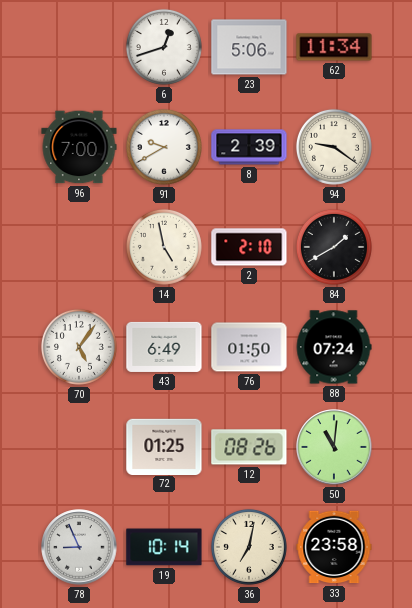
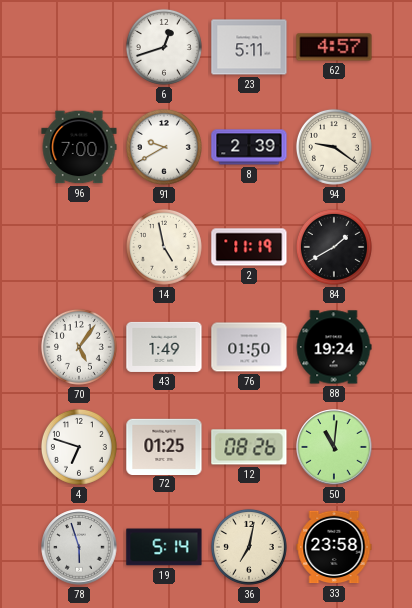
23: 5:06 -> 5:11 (249, 47)
62: 11:34 -> 4:57 (334, 47)
2: 2:10 -> 11:19 (249, 247)
43: 6:49 -> 1:49 (164, 347)
88: 07:24 -> 19:24 (334, 347)
4: none -> 6:48 (79, 447)
78: 8:56 -> 5:57 (79, 547)
19: 10:14 -> 5:14 (164, 547)
